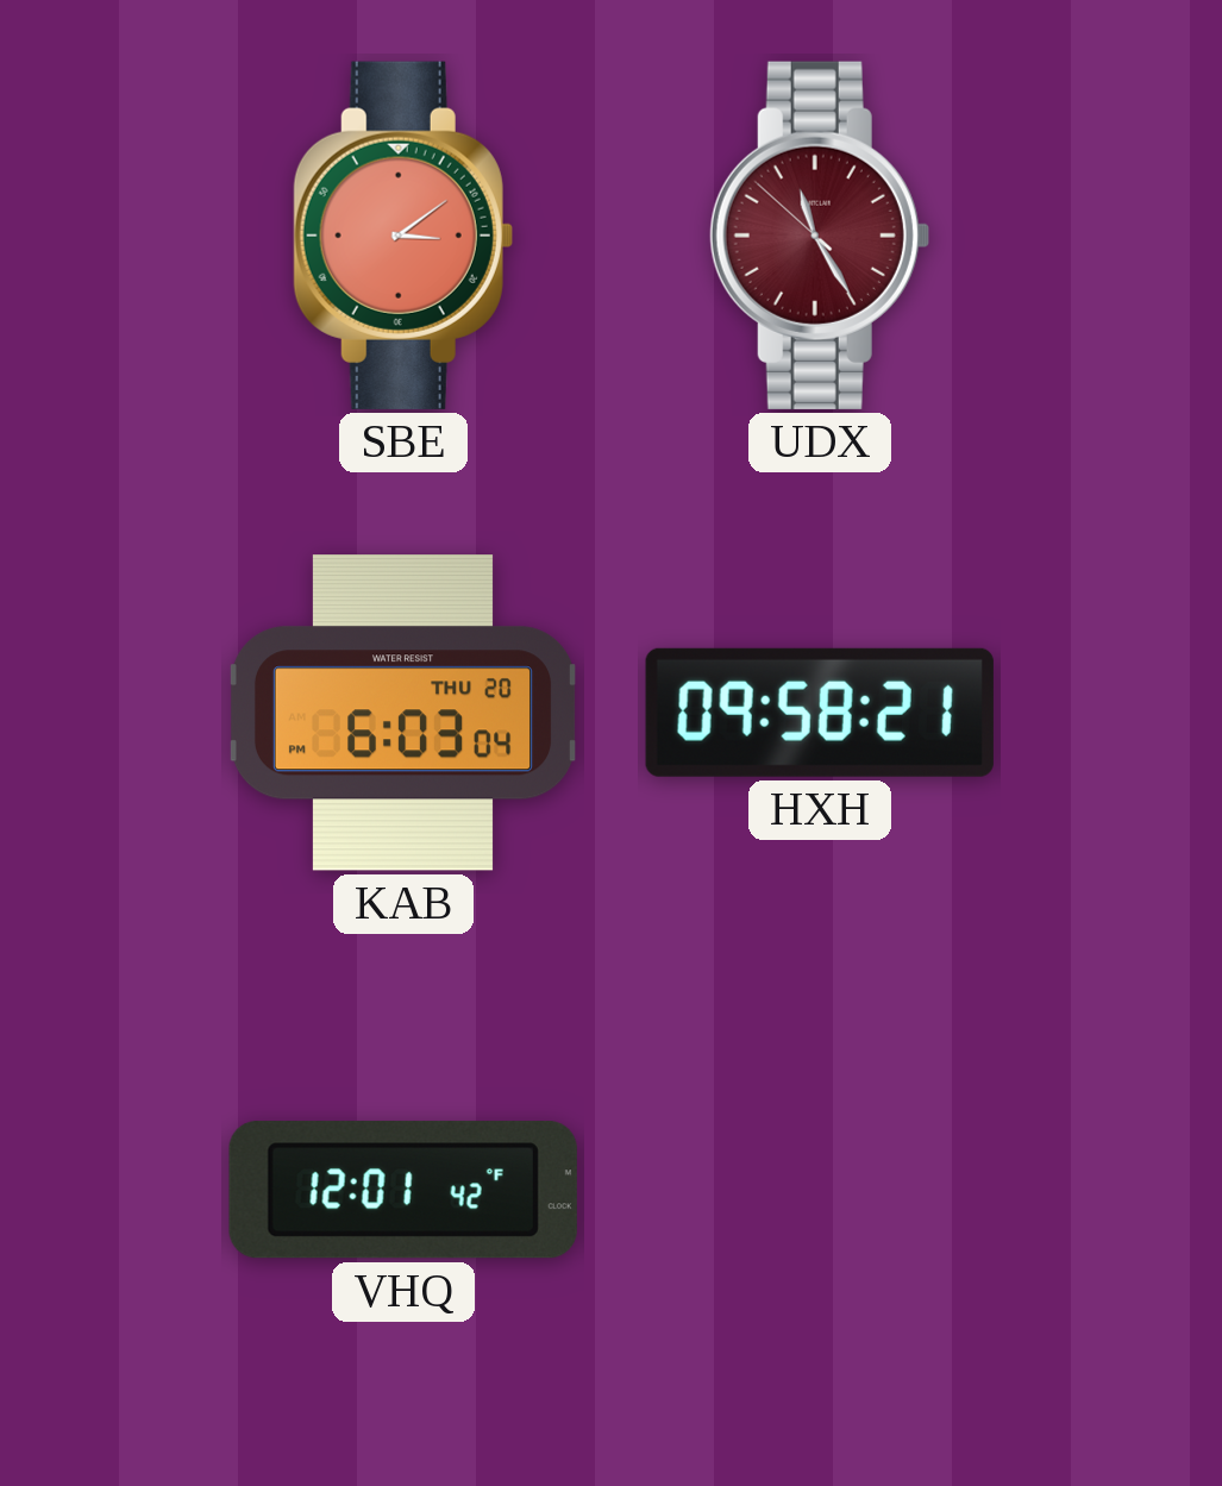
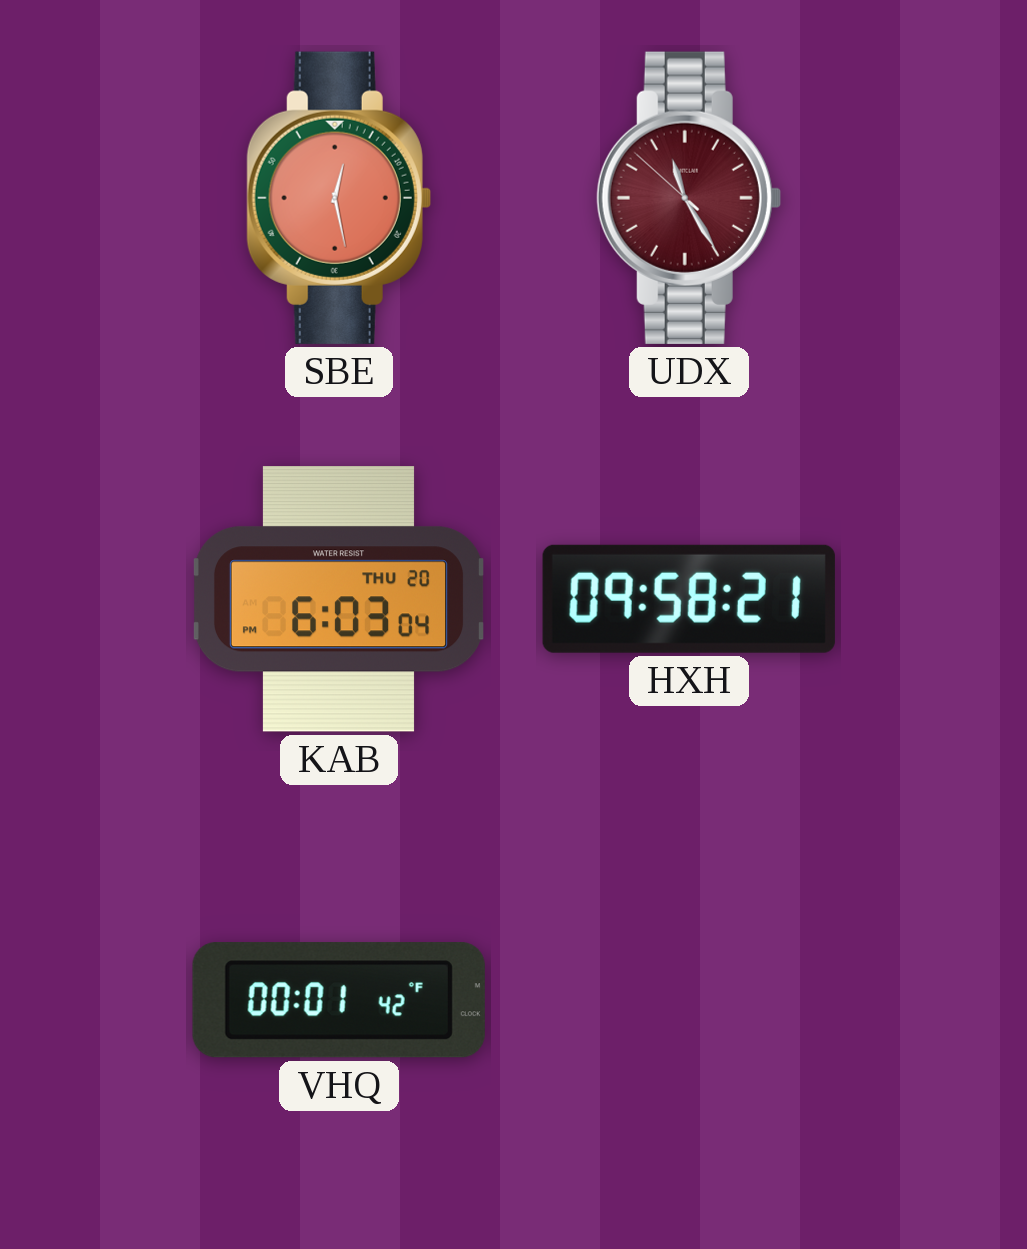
SBE: 3:09 -> 12:28 (339, 198)
VHQ: 12:01 -> 00:01 (339, 1000)
